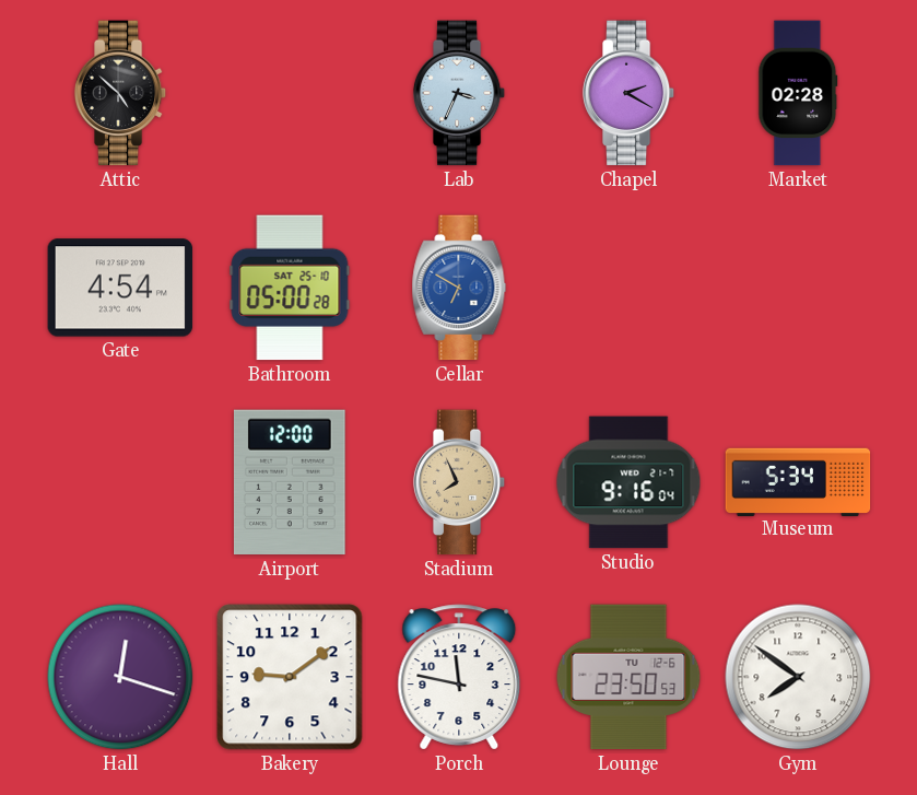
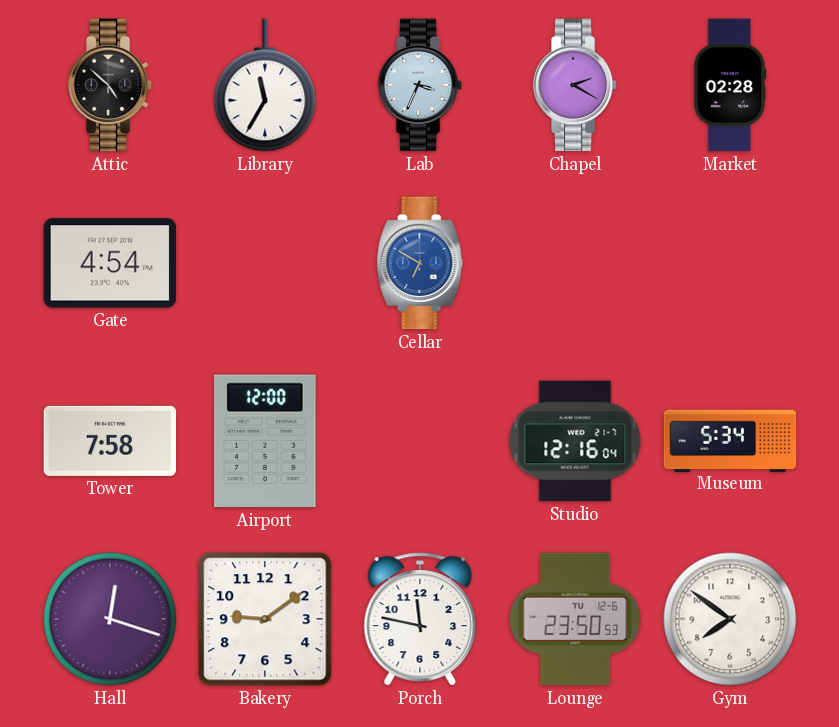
Library: none -> 11:35 (265, 85)
Bathroom: 05:00 -> none (290, 288)
Tower: none -> 7:58 (110, 441)
Stadium: 7:56 -> none (459, 482)
Studio: 9:16 -> 12:16 (575, 441)
